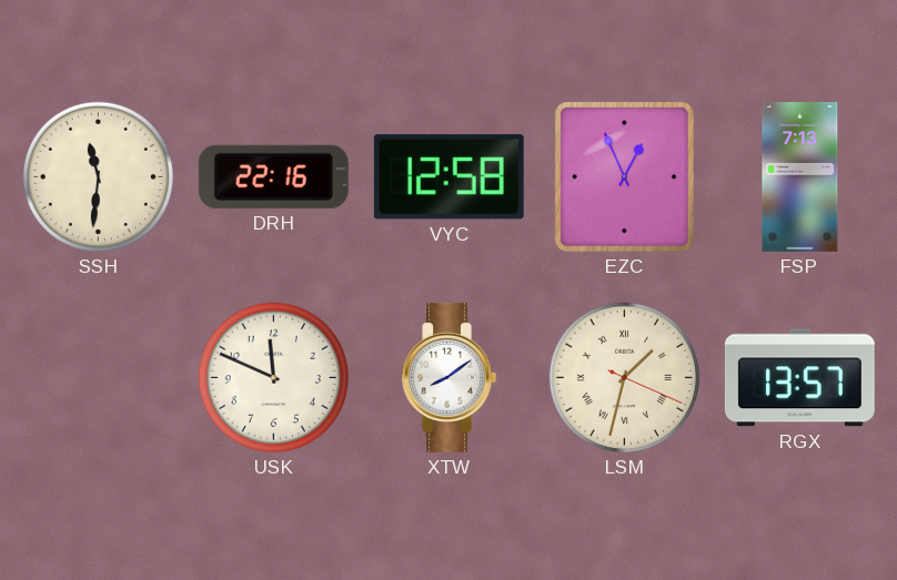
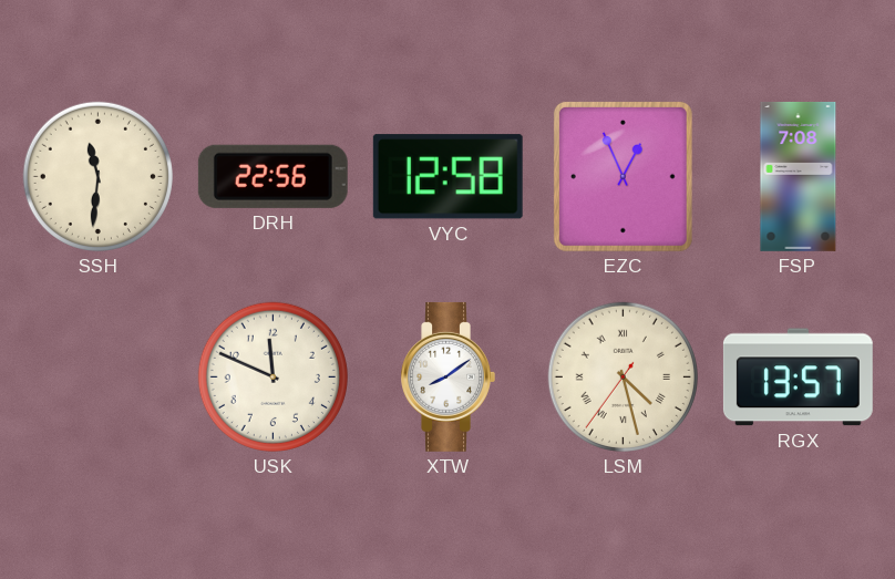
DRH: 22:16 -> 22:56 (272, 176)
FSP: 7:13 -> 7:08 (799, 176)
LSM: 1:32 -> 4:27 (623, 376)
